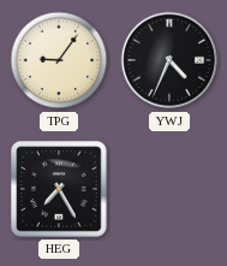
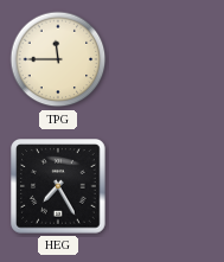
TPG: 9:06 -> 11:45 (58, 59)
YWJ: 4:34 -> none (169, 60)
